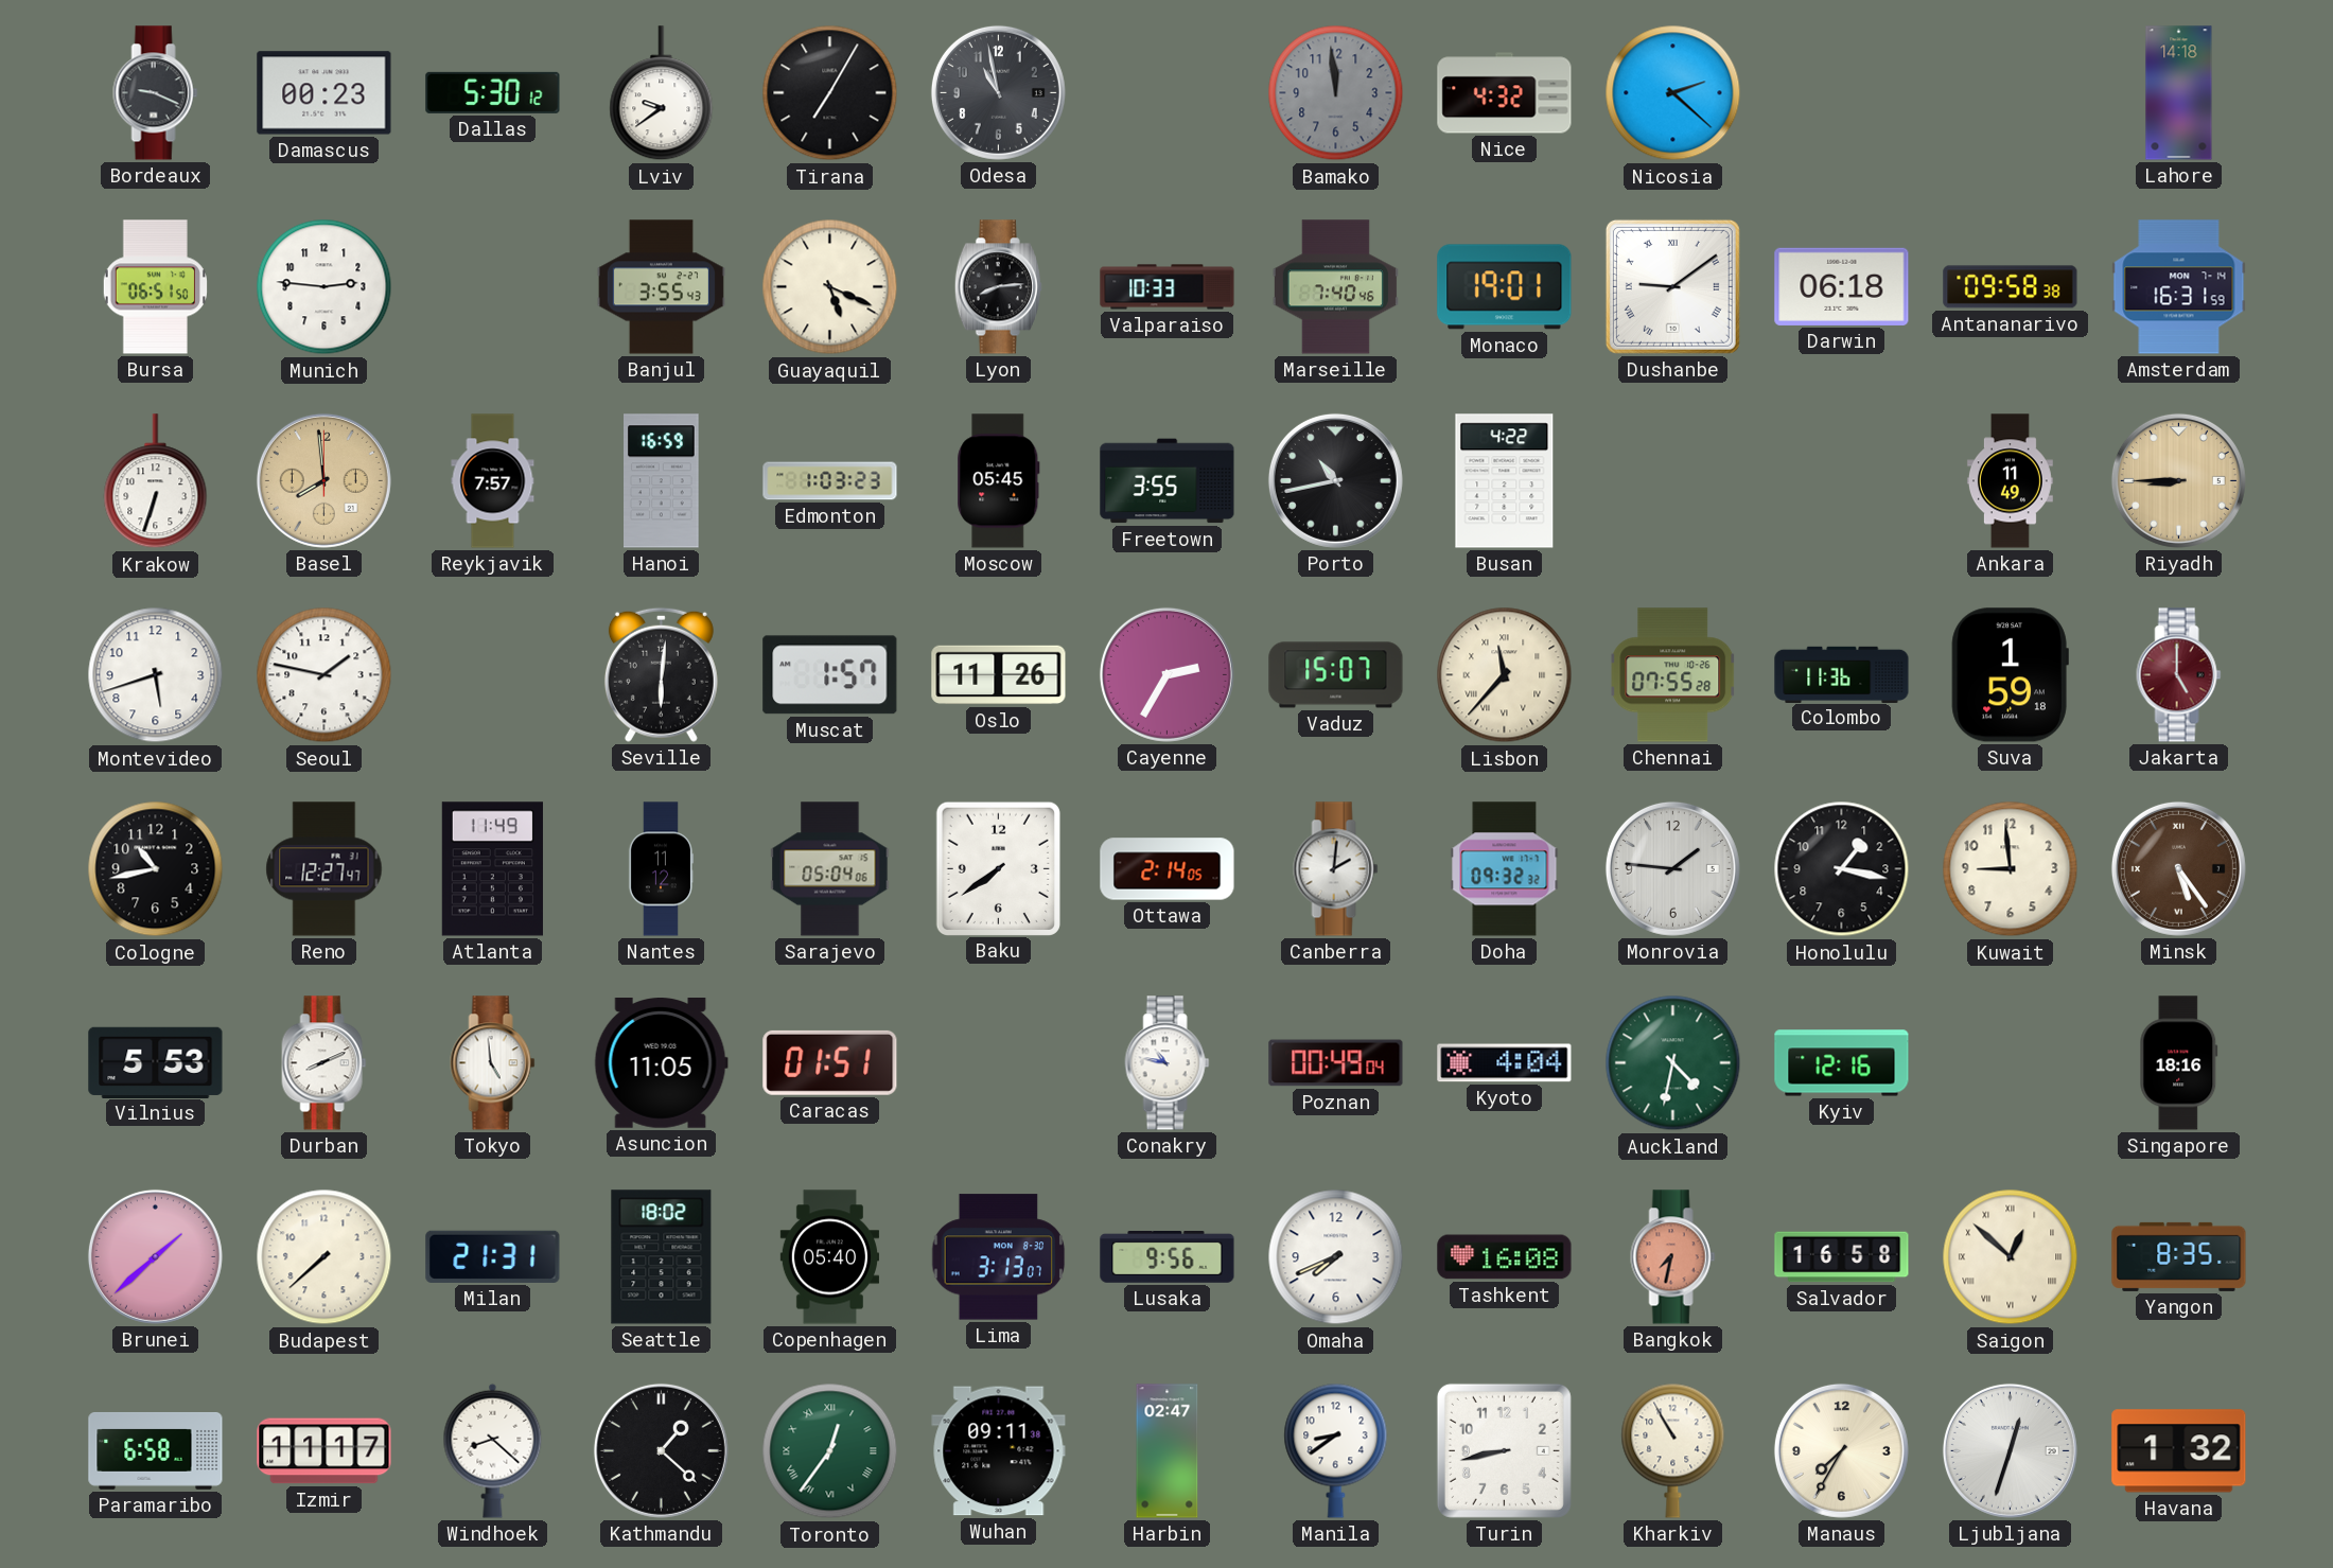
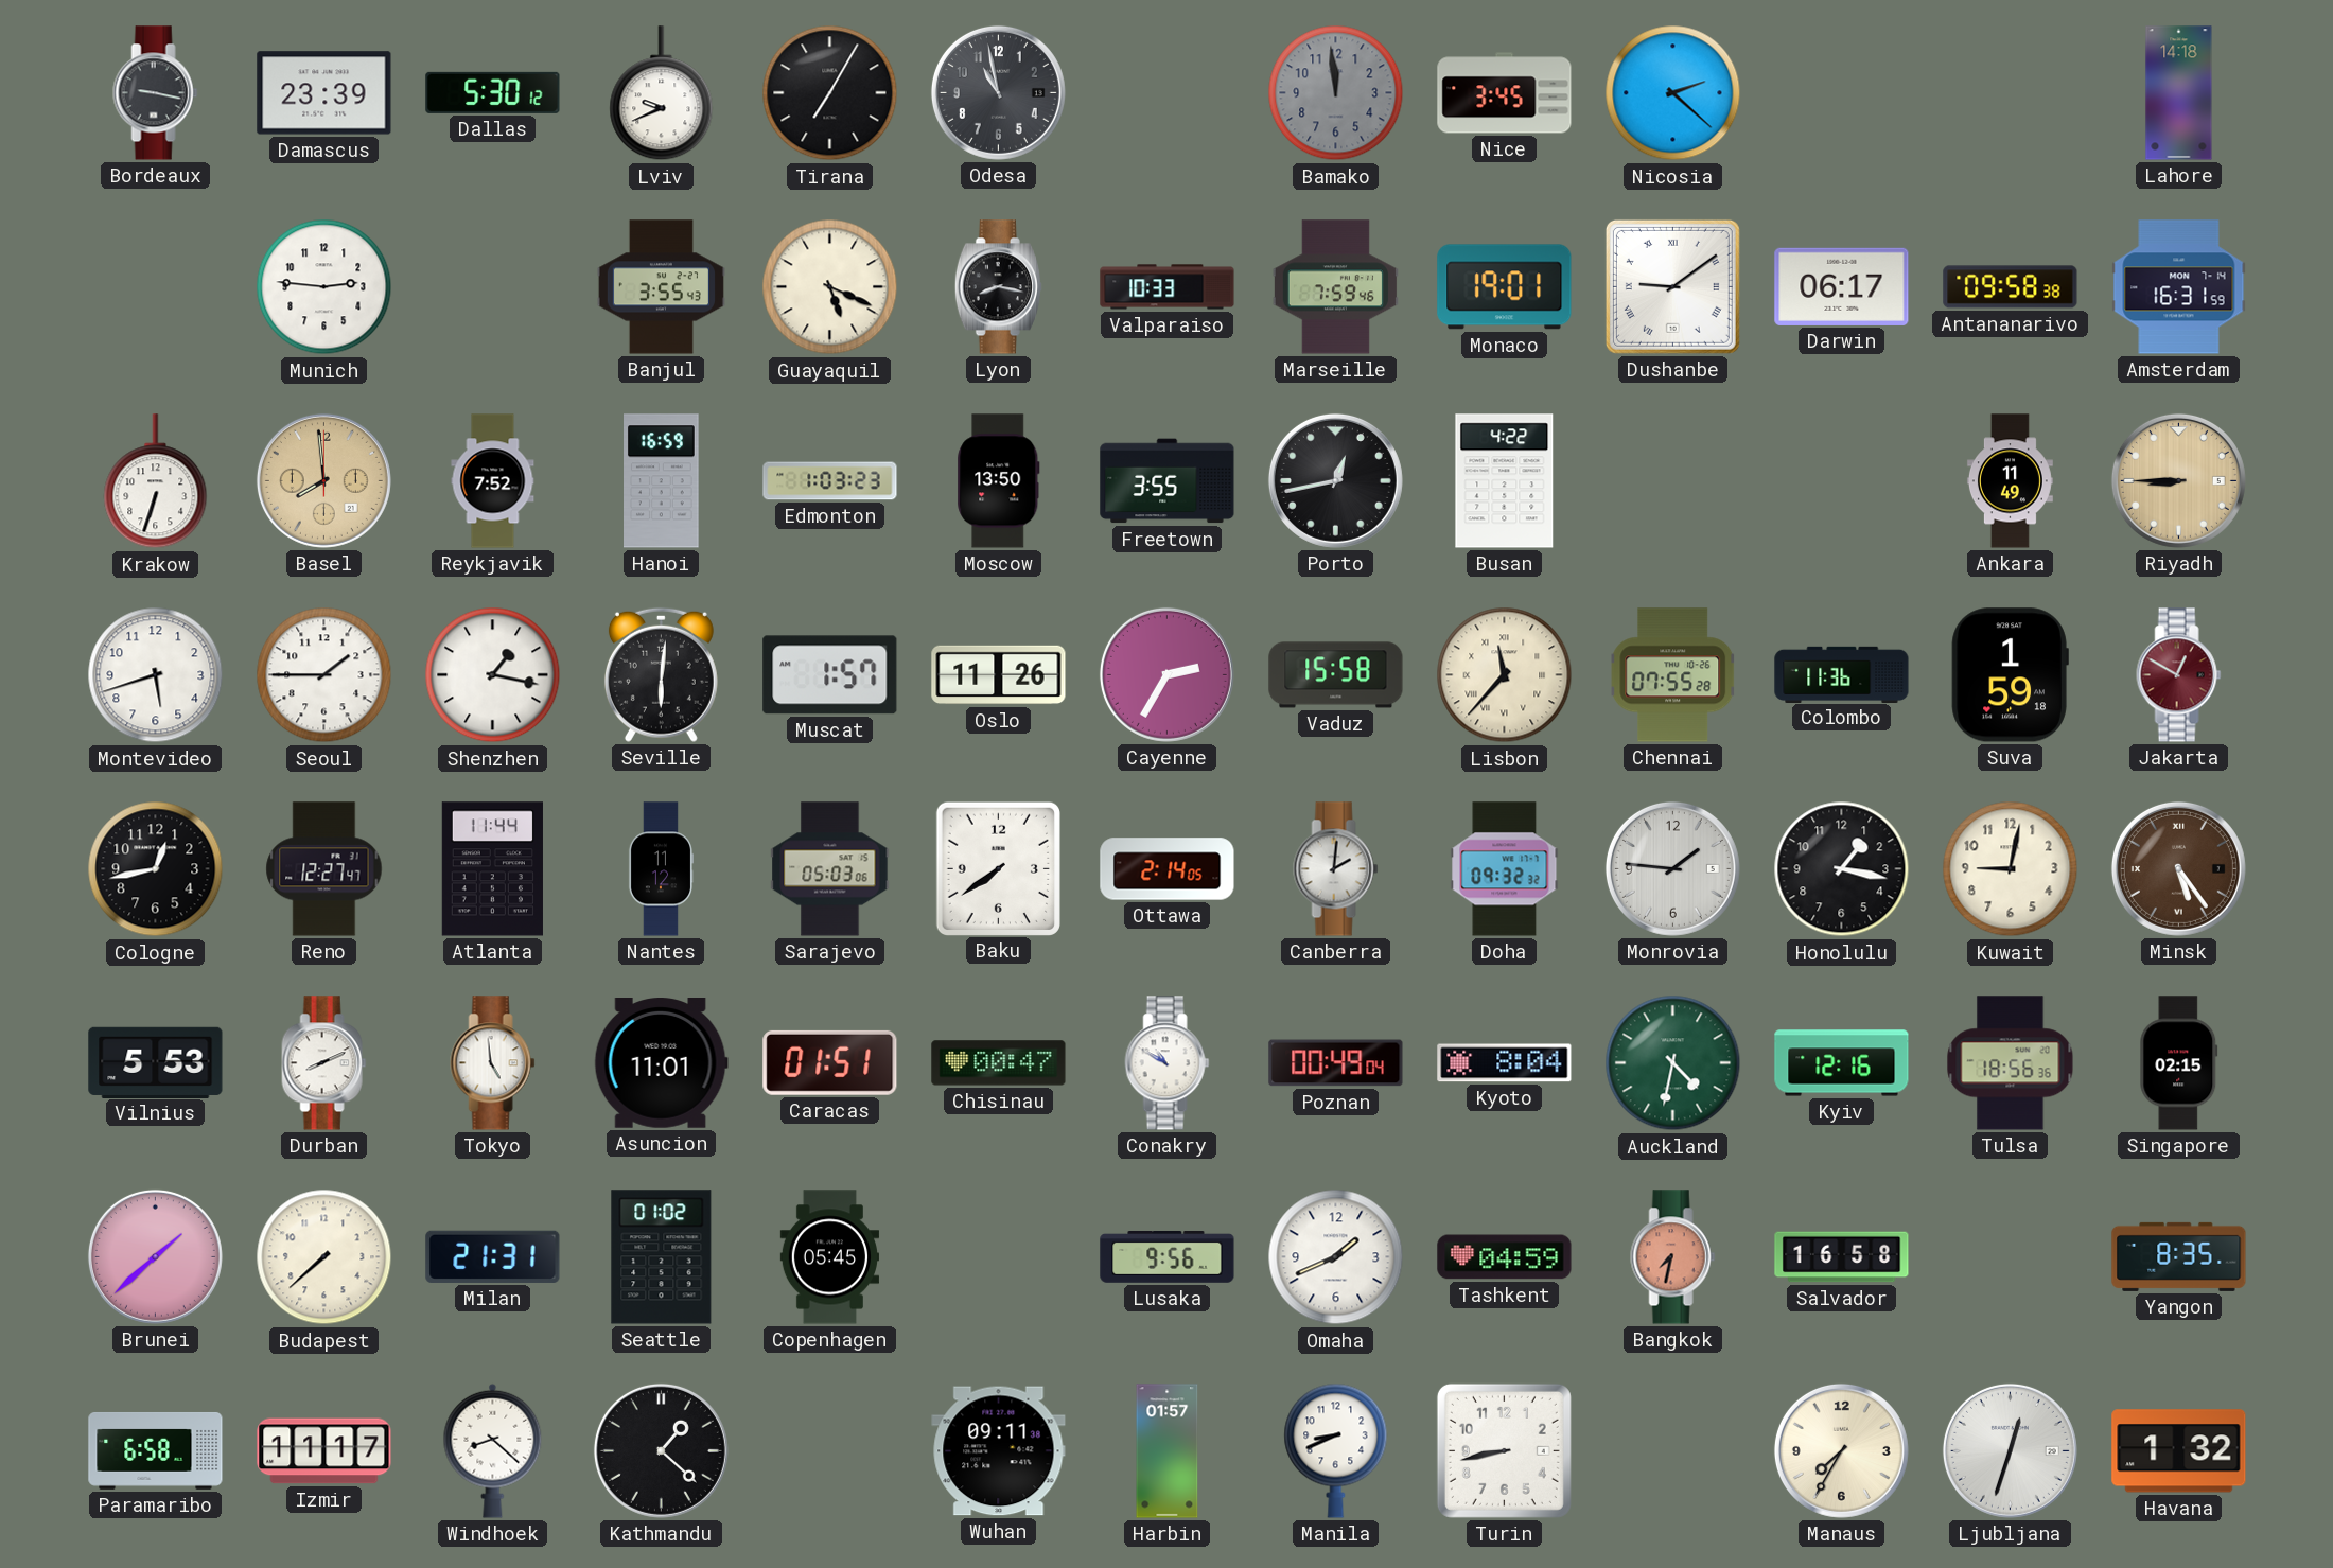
Bordeaux: 9:19 -> 9:17 (156, 93)
Damascus: 00:23 -> 23:39 (324, 93)
Lviv: 9:39 -> 9:41 (662, 93)
Nice: 4:32 -> 3:45 (1505, 93)
Bursa: 06:51 -> none (155, 287)
Lyon: 8:14 -> 8:17 (998, 287)
Marseille: 7:40 -> 7:59 (1335, 287)
Darwin: 06:18 -> 06:17 (1842, 286)
Reykjavik: 7:57 -> 7:52 (493, 481)
Moscow: 05:45 -> 13:50 (999, 481)
Porto: 10:43 -> 12:43 (1335, 480)
Seoul: 1:47 -> 1:45 (324, 675)
Shenzhen: none -> 1:17 (493, 675)
Vaduz: 15:07 -> 15:58 (1336, 675)
Jakarta: 5:00 -> 12:50 (2179, 675)
Cologne: 10:43 -> 12:43 (156, 869)
Atlanta: 11:49 -> 11:44 (492, 869)
Sarajevo: 05:04 -> 05:03 (830, 869)
Kuwait: 8:59 -> 9:02 (2011, 869)
Asuncion: 11:05 -> 11:01 (661, 1063)
Chisinau: none -> 00:47 (999, 1063)
Conakry: 10:47 -> 10:50 (1168, 1063)
Kyoto: 4:04 -> 8:04 (1505, 1063)
Tulsa: none -> 18:56 (2011, 1063)
Singapore: 18:16 -> 02:15 (2179, 1063)
Seattle: 18:02 -> 01:02 (662, 1257)
Copenhagen: 05:40 -> 05:45 (829, 1257)
Lima: 3:13 -> none (999, 1257)
Omaha: 7:41 -> 1:41 (1336, 1257)
Tashkent: 16:08 -> 04:59 (1505, 1257)
Saigon: 12:52 -> none (2011, 1257)
Toronto: 12:36 -> none (830, 1451)
Harbin: 02:47 -> 01:57 (1168, 1451)
Manila: 8:39 -> 8:41 (1336, 1450)
Kharkiv: 10:55 -> none (1673, 1450)
